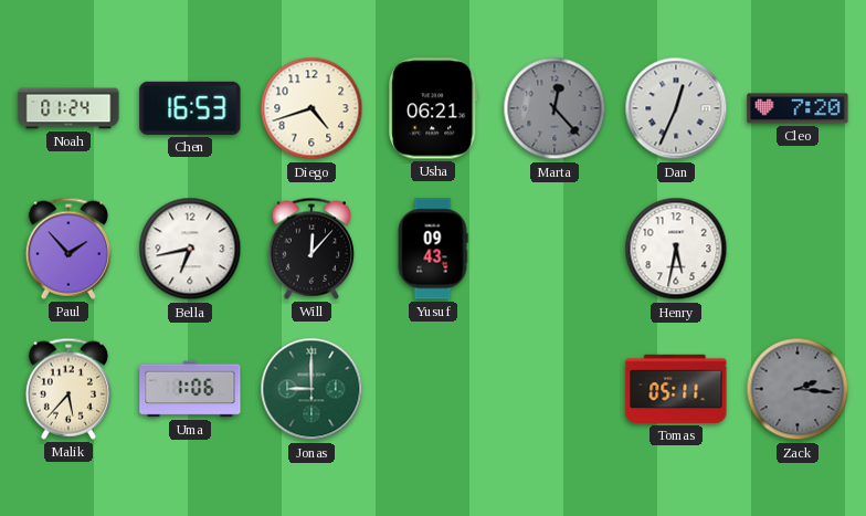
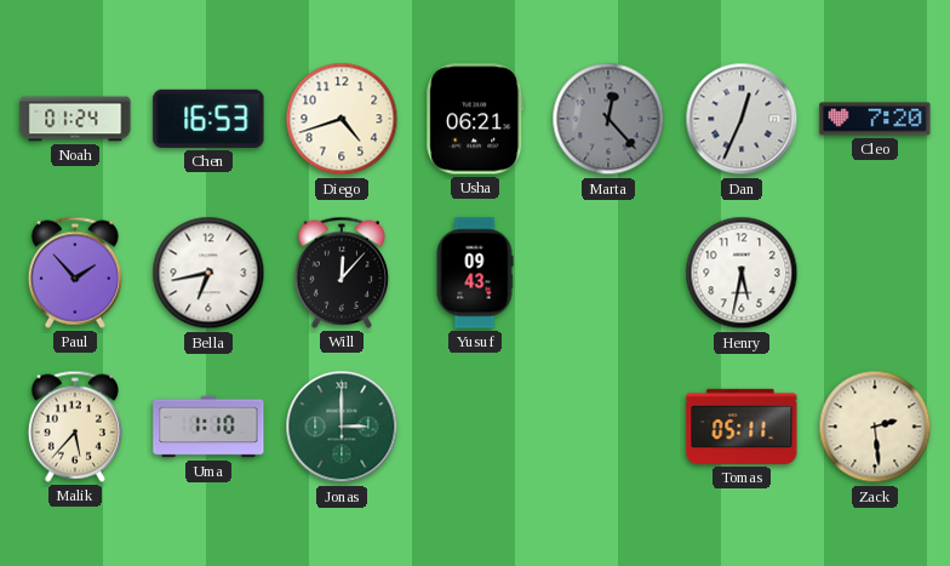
Uma: 1:06 -> 1:10 (208, 427)
Jonas: 9:00 -> 3:00 (342, 427)
Zack: 2:16 -> 2:29 (875, 427)
Zack dial: grey -> cream (875, 427)
